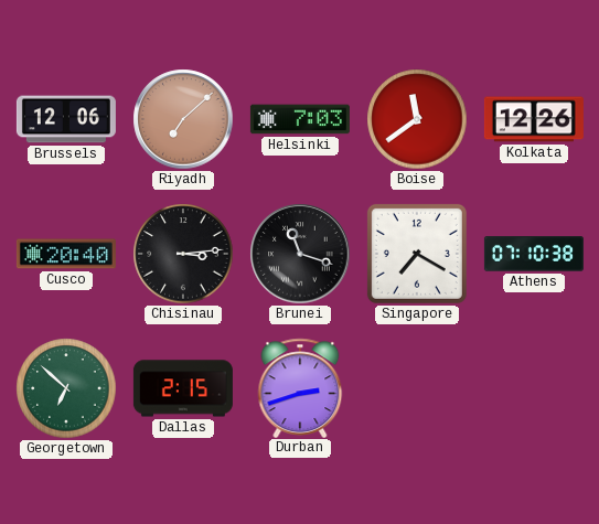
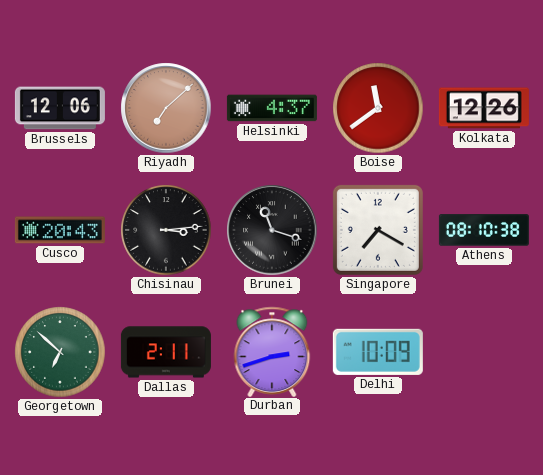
Helsinki: 7:03 -> 4:37 (272, 108)
Cusco: 20:40 -> 20:43 (60, 230)
Athens: 07:10 -> 08:10 (484, 230)
Dallas: 2:15 -> 2:11 (166, 352)
Delhi: none -> 10:09 (378, 352)
